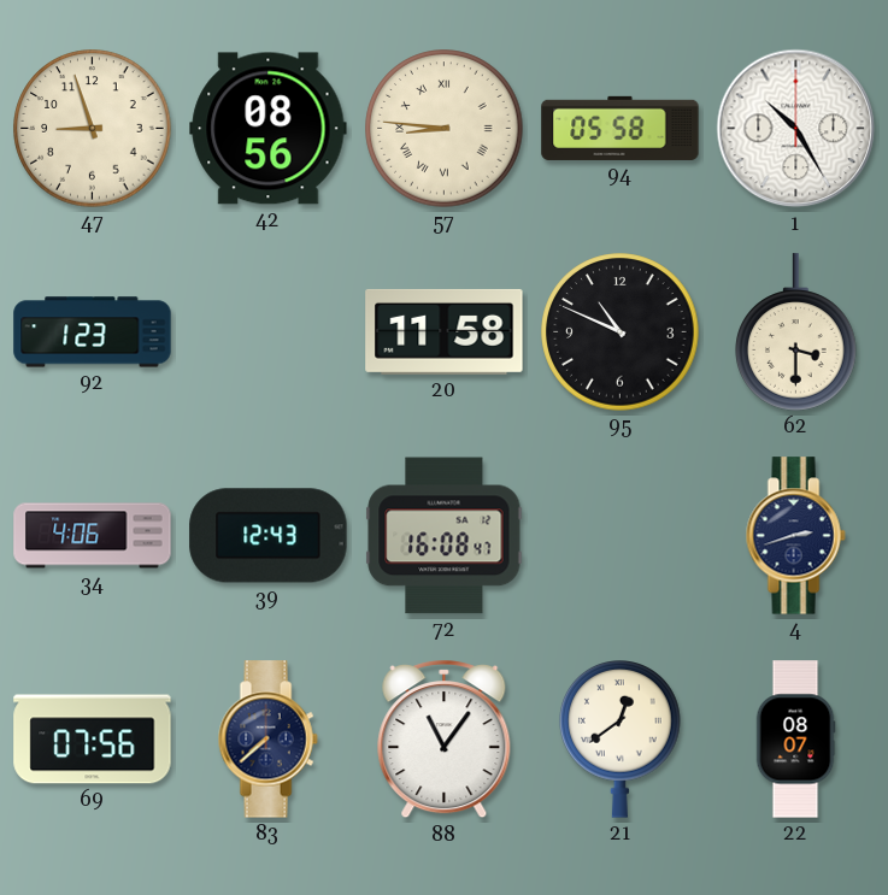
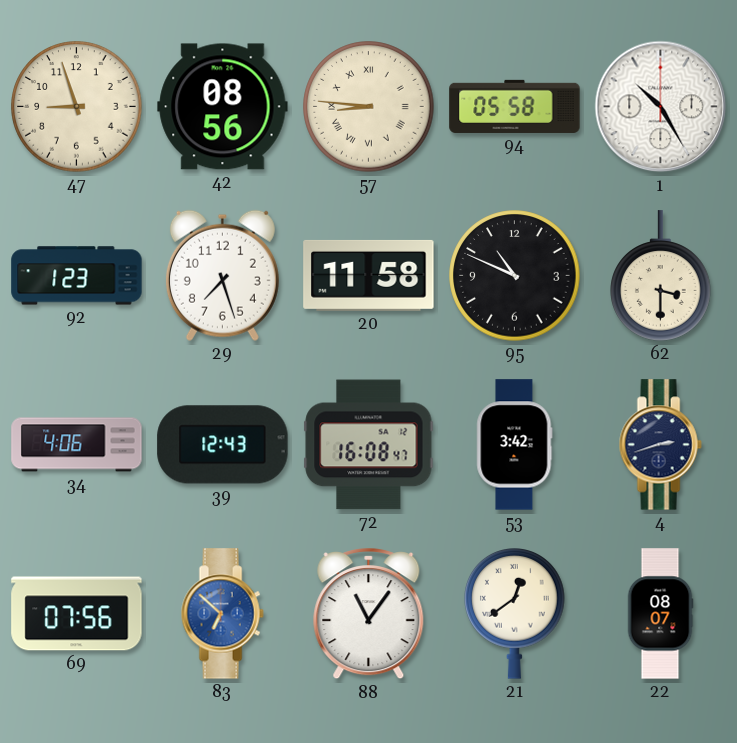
29: none -> 7:27 (222, 275)
53: none -> 3:42 (515, 445)
83: 7:38 -> 6:52 (222, 614)
83 dial: navy -> blue (222, 614)
